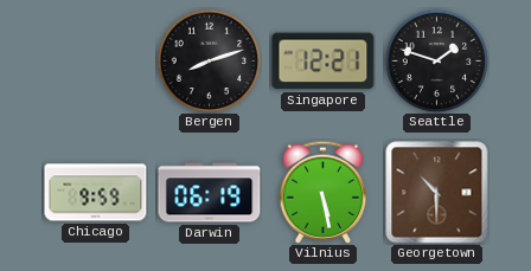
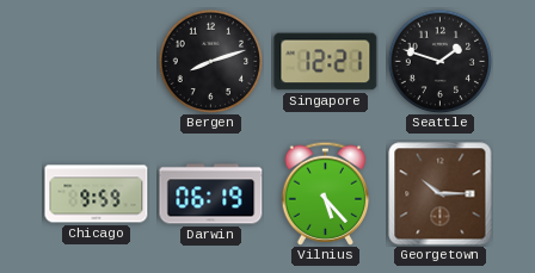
Vilnius: 5:28 -> 5:23 (326, 193)
Georgetown: 10:30 -> 10:15 (441, 194)
